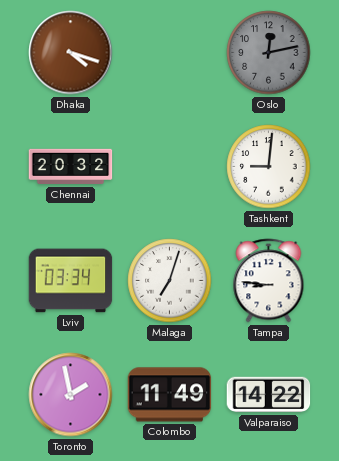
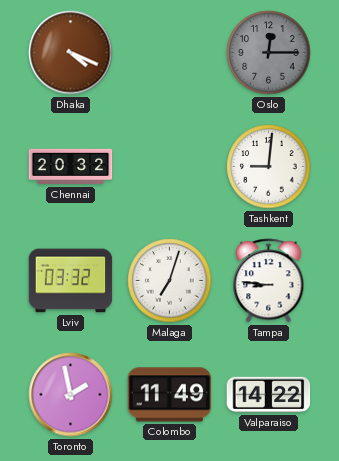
Dhaka: 4:18 -> 4:19 (71, 53)
Oslo: 12:13 -> 12:15 (269, 53)
Lviv: 03:34 -> 03:32 (71, 281)
